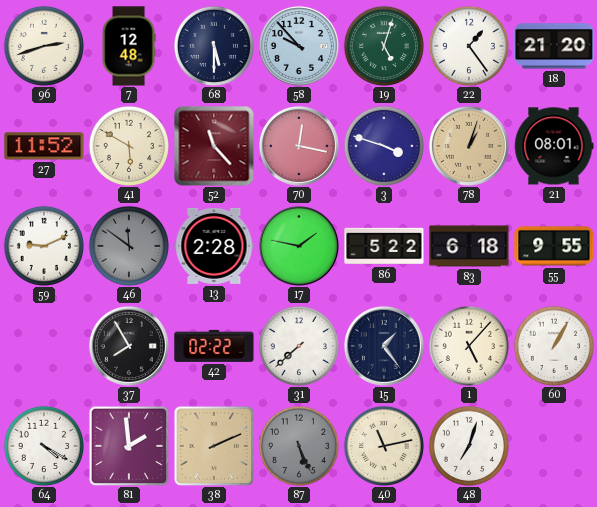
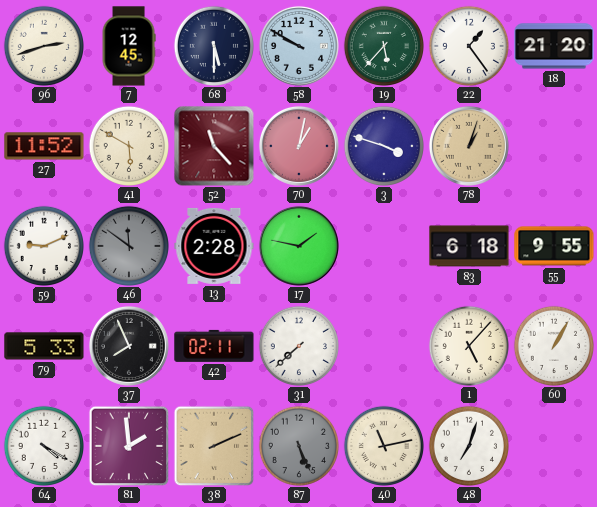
7: 12:48 -> 12:45 (129, 46)
58: 9:53 -> 9:50 (299, 46)
19: 5:03 -> 5:37 (383, 45)
70: 12:17 -> 1:02 (299, 146)
21: 08:01 -> none (554, 146)
86: 5:22 -> none (384, 246)
79: none -> 5:33 (44, 346)
37: 7:55 -> 7:56 (129, 346)
42: 02:22 -> 02:11 (214, 346)
15: 1:24 -> none (384, 346)
